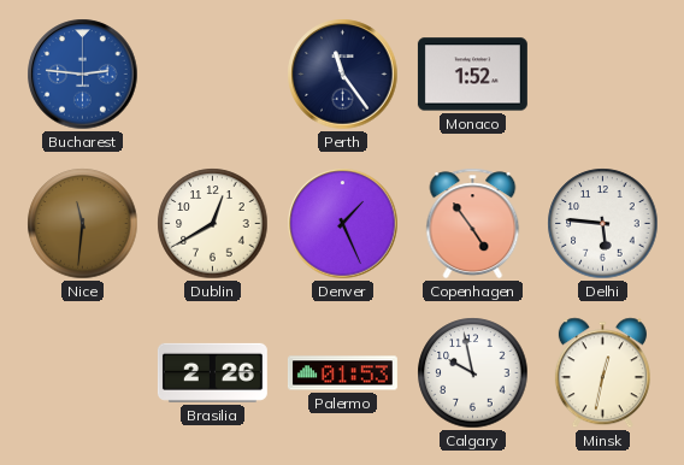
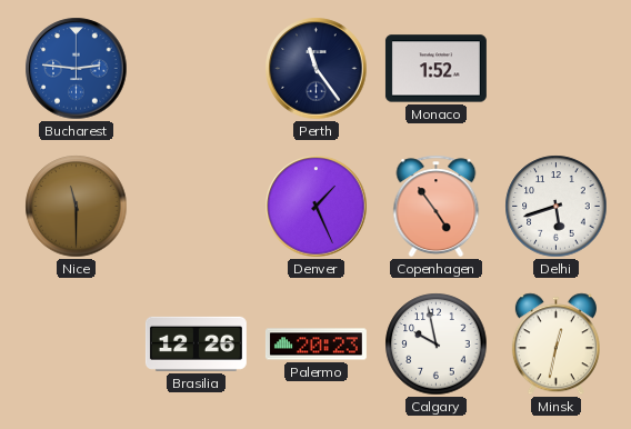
Nice: 11:31 -> 11:30 (77, 207)
Dublin: 12:40 -> none (213, 224)
Delhi: 5:46 -> 5:42 (557, 207)
Brasilia: 2:26 -> 12:26 (196, 343)
Palermo: 01:53 -> 20:23 (315, 345)
